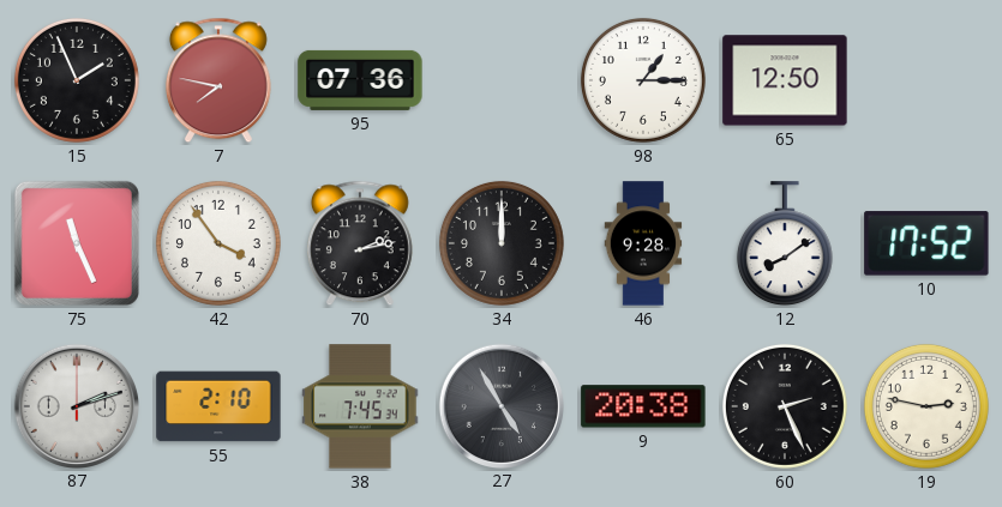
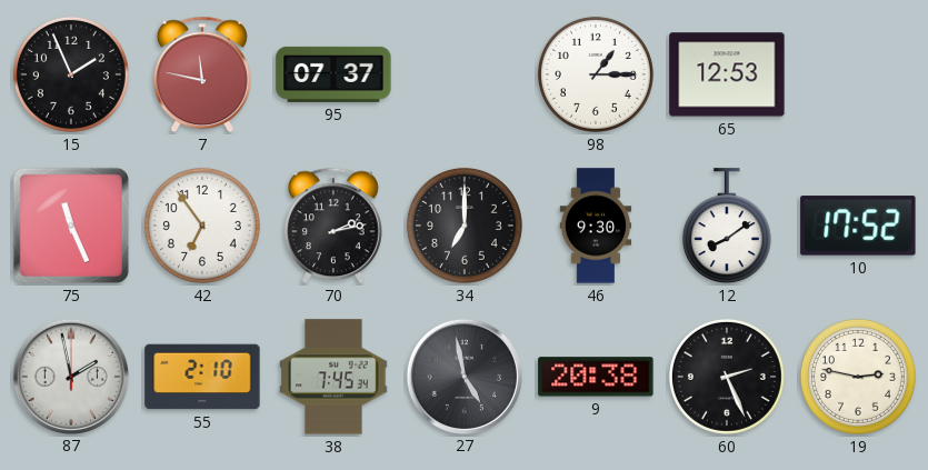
7: 7:47 -> 11:47 (202, 74)
95: 07:36 -> 07:37 (333, 74)
65: 12:50 -> 12:53 (727, 74)
42: 3:54 -> 6:54 (202, 226)
34: 12:00 -> 7:00 (465, 226)
46: 9:28 -> 9:30 (596, 226)
87: 2:12 -> 1:58 (70, 376)
27: 4:55 -> 4:58 (463, 376)
